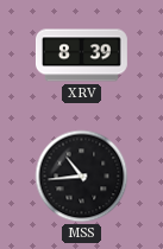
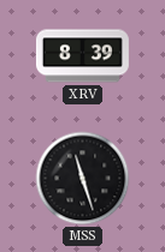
MSS: 10:44 -> 11:27 (83, 179)
